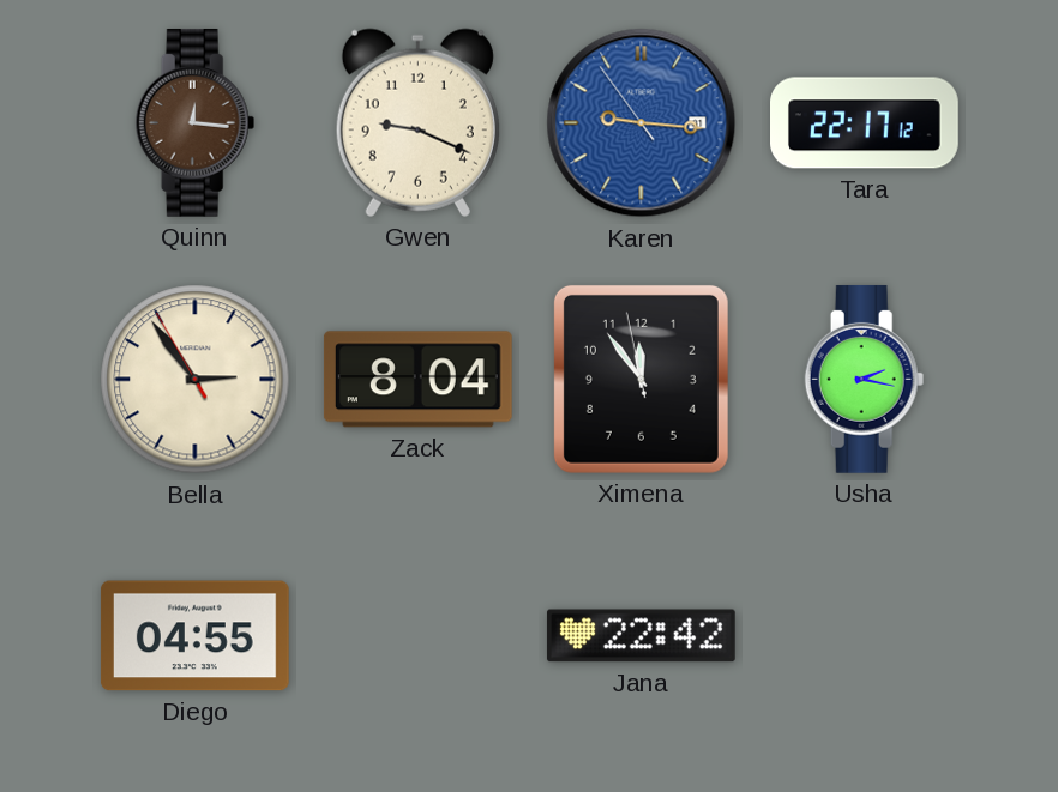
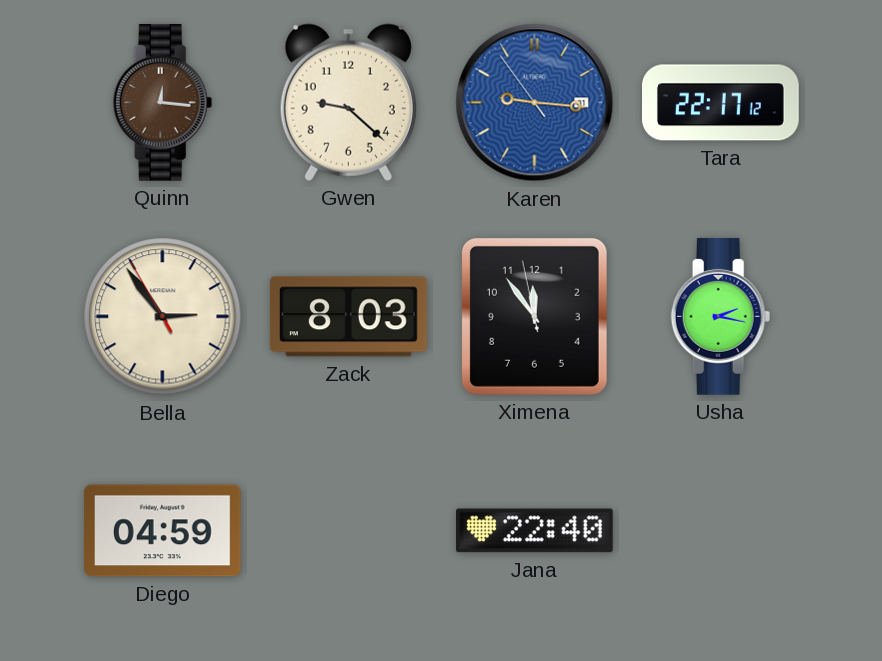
Gwen: 9:19 -> 9:22 (348, 102)
Zack: 8:04 -> 8:03 (348, 317)
Diego: 04:55 -> 04:59 (162, 531)
Jana: 22:42 -> 22:40 (534, 531)
